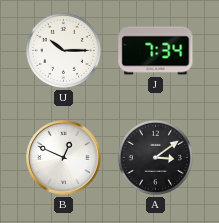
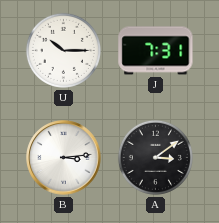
J: 7:34 -> 7:31 (156, 51)
B: 12:49 -> 3:14 (64, 158)
